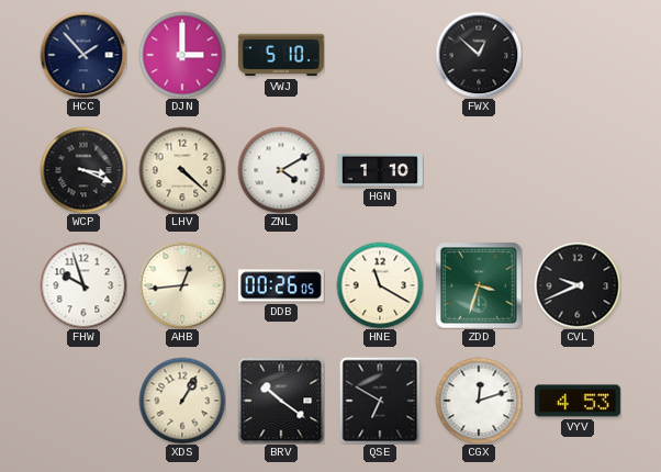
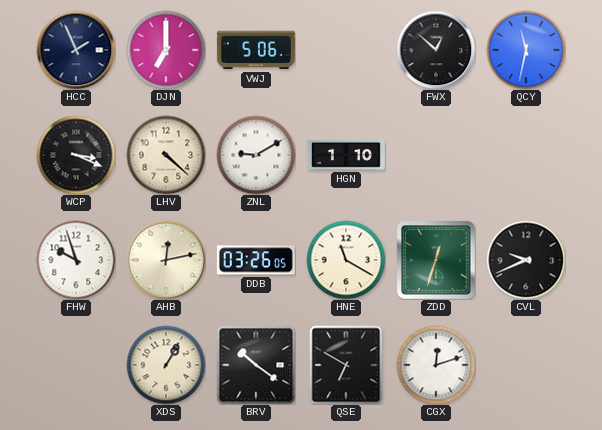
HCC: 1:53 -> 1:56 (76, 50)
DJN: 3:00 -> 7:00 (166, 50)
VWJ: 5:10 -> 5:06 (256, 50)
QCY: none -> 11:32 (526, 50)
ZNL: 4:10 -> 9:10 (256, 155)
AHB: 12:44 -> 12:13 (166, 260)
DDB: 00:26 -> 03:26 (256, 260)
ZDD: 3:33 -> 12:33 (436, 260)
VYV: 4:53 -> none (578, 401)
